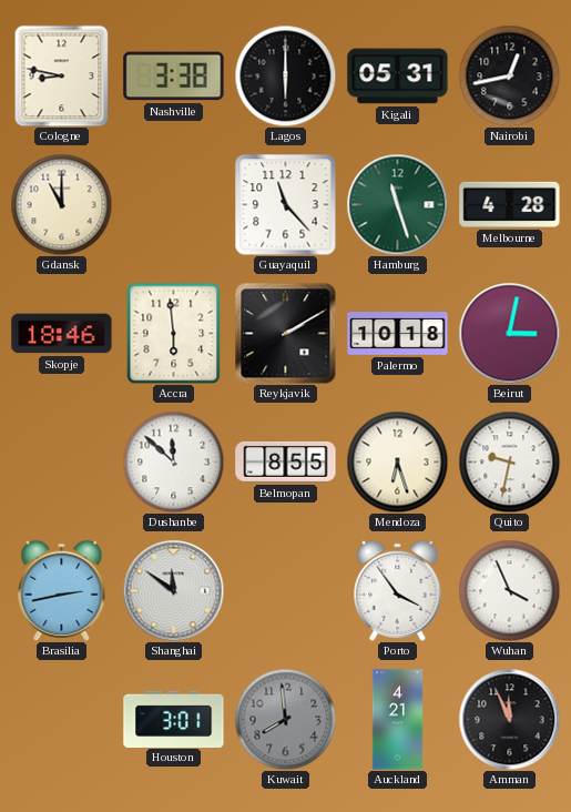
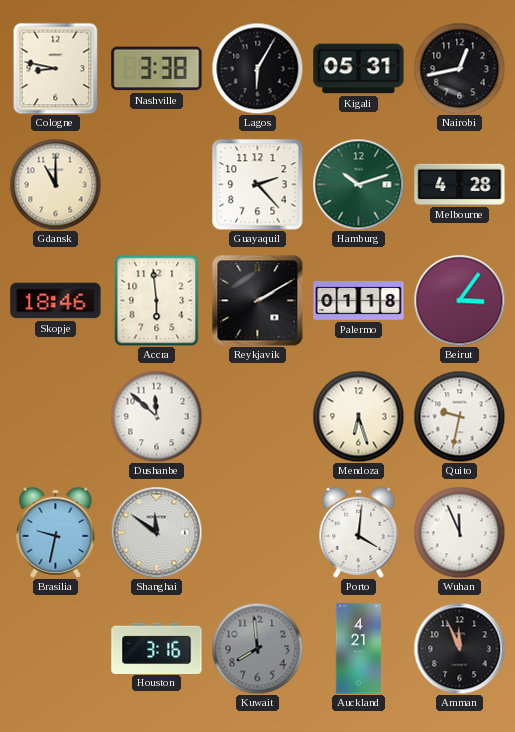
Lagos: 6:00 -> 6:05 (257, 68)
Guayaquil: 11:23 -> 2:23 (258, 185)
Hamburg: 11:27 -> 10:12 (358, 184)
Palermo: 10:18 -> 01:18 (359, 301)
Beirut: 3:02 -> 3:06 (459, 300)
Belmopan: 8:55 -> none (286, 461)
Brasilia: 2:43 -> 9:32 (56, 532)
Porto: 3:54 -> 4:01 (359, 532)
Wuhan: 3:56 -> 11:56 (459, 532)
Houston: 3:01 -> 3:16 (157, 648)
